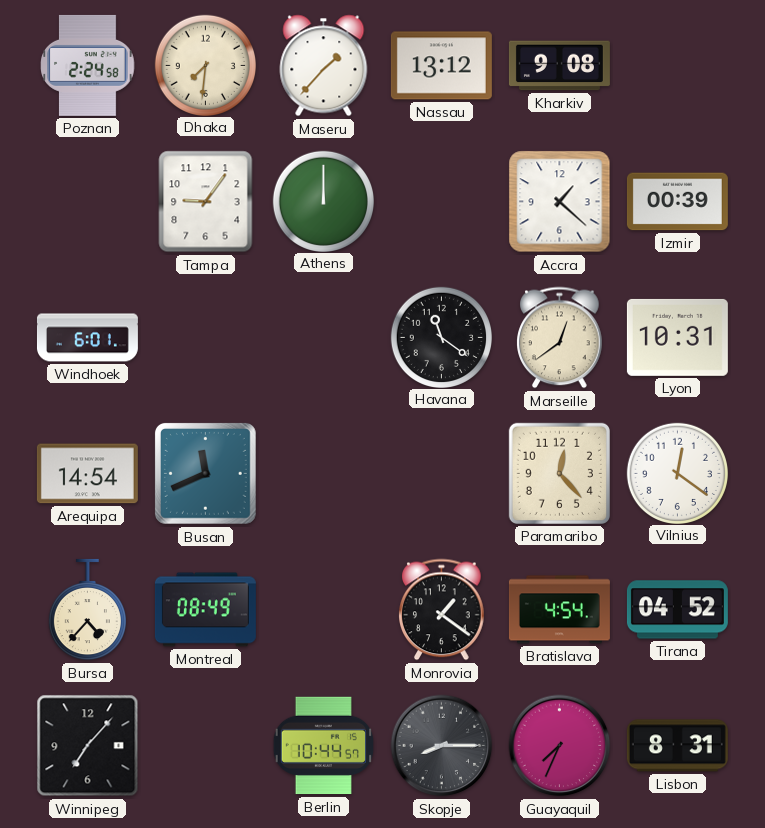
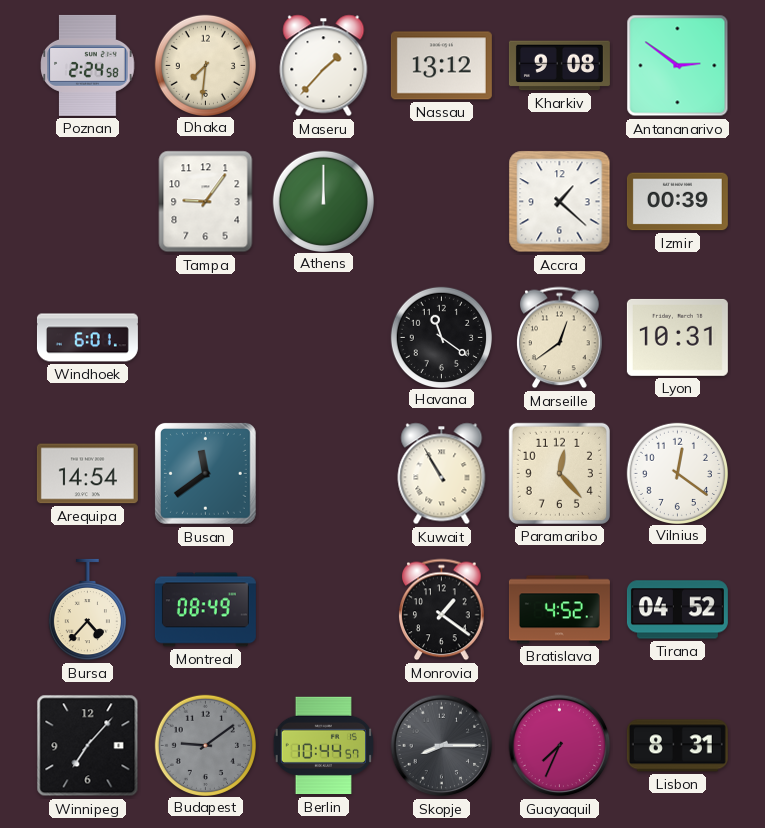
Antananarivo: none -> 2:51 (678, 66)
Busan: 11:41 -> 11:39 (205, 473)
Kuwait: none -> 10:55 (442, 474)
Bratislava: 4:54 -> 4:52 (559, 610)
Budapest: none -> 9:09 (205, 745)
